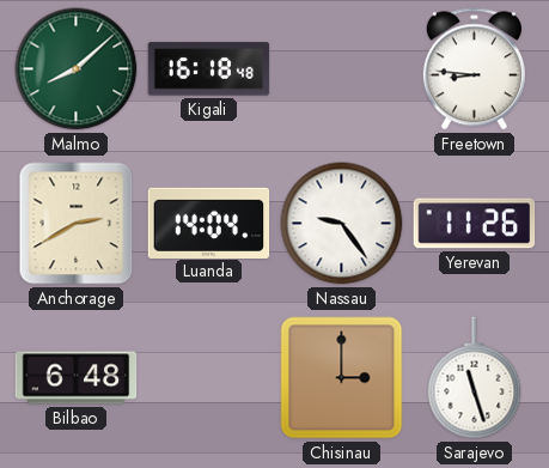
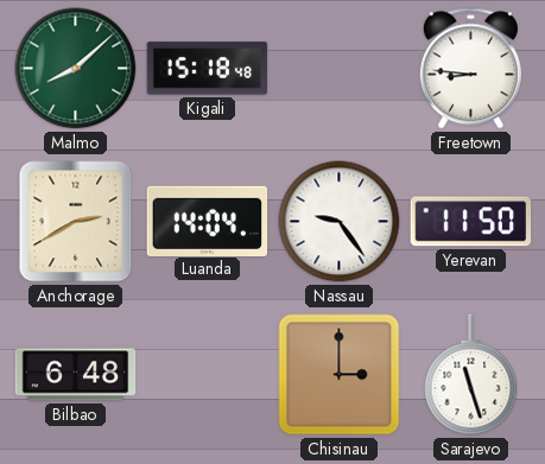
Kigali: 16:18 -> 15:18 (208, 69)
Yerevan: 11:26 -> 11:50 (471, 222)
